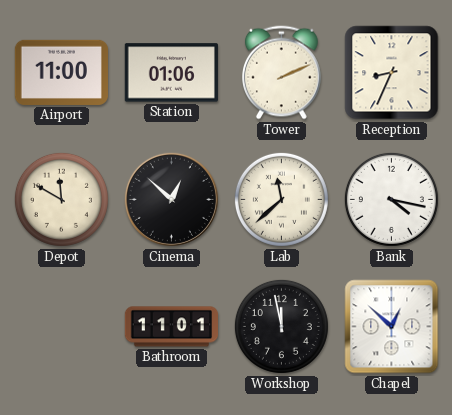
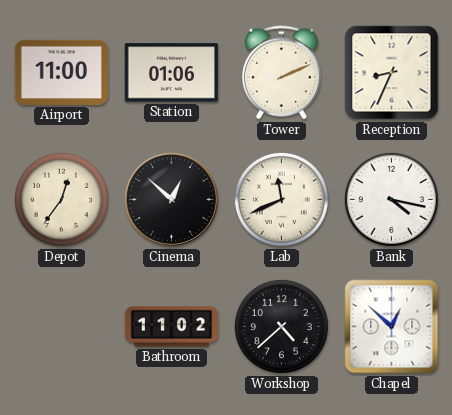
Depot: 11:50 -> 12:36 (61, 199)
Lab: 11:38 -> 11:41 (281, 199)
Bathroom: 11:01 -> 11:02 (171, 327)
Workshop: 11:58 -> 4:38 (281, 326)
